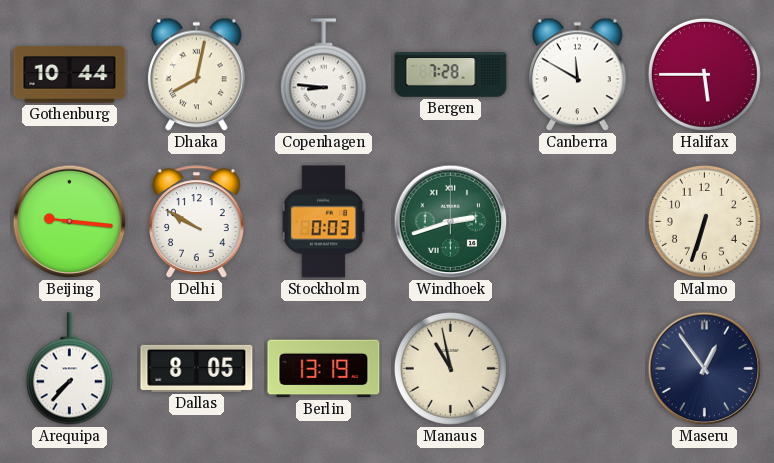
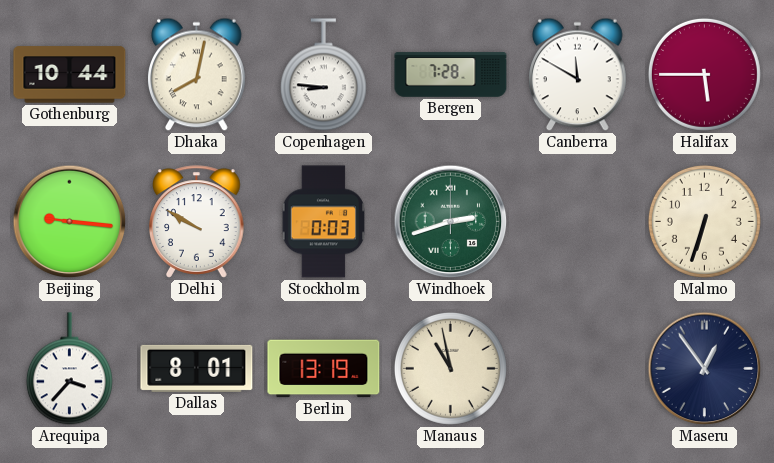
Arequipa: 7:37 -> 3:37 (69, 369)
Dallas: 8:05 -> 8:01 (197, 368)
